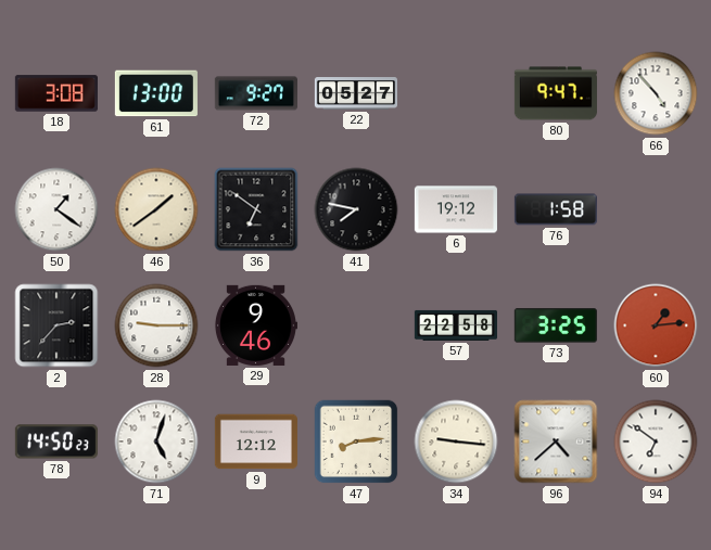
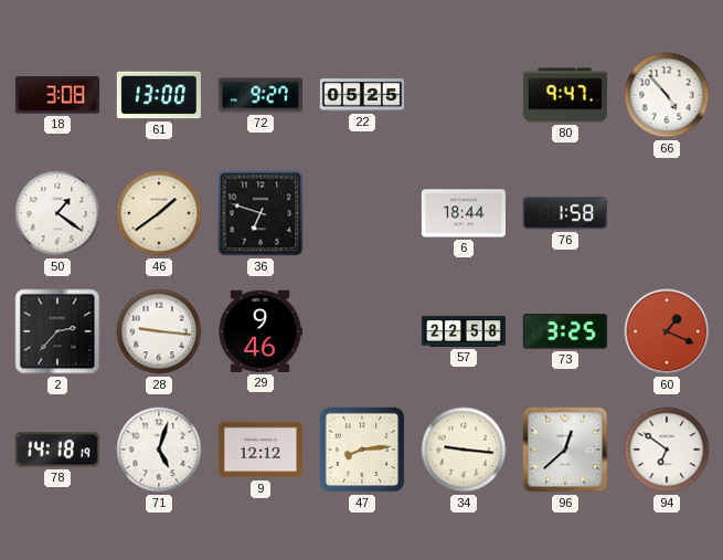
22: 05:27 -> 05:25 (361, 96)
36: 6:51 -> 6:48 (261, 213)
41: 7:47 -> none (356, 209)
6: 19:12 -> 18:44 (464, 213)
28: 9:15 -> 9:16 (159, 331)
60: 1:14 -> 1:19 (667, 331)
78: 14:50 -> 14:18 (57, 450)
96: 4:38 -> 12:38 (565, 450)
